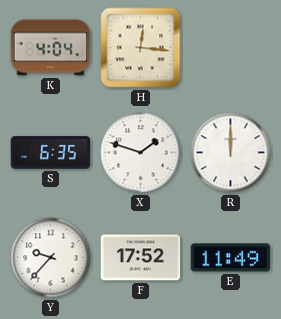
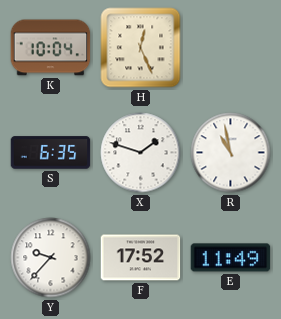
K: 4:04 -> 10:04 (51, 48)
H: 12:16 -> 12:26 (141, 48)
R: 12:00 -> 10:58 (231, 153)
